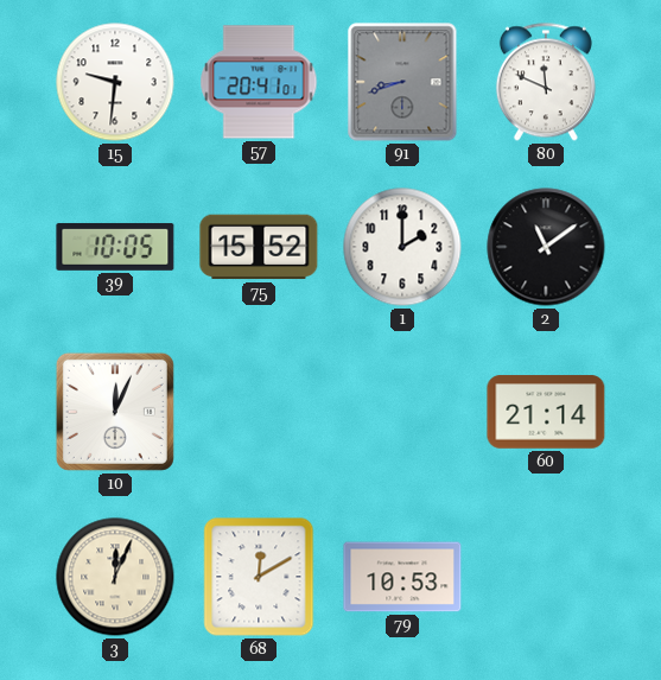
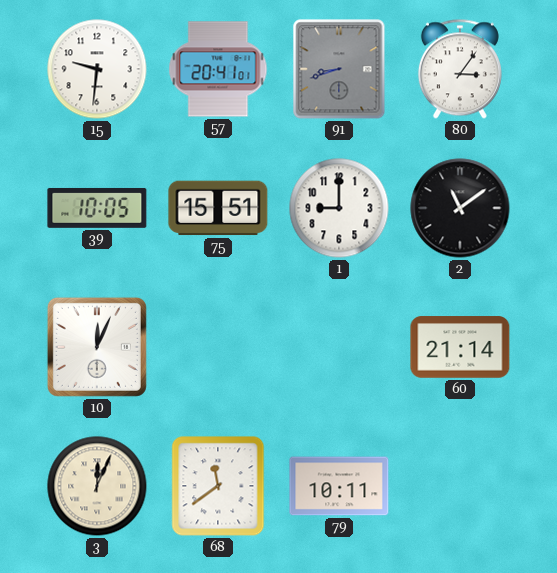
80: 11:49 -> 3:06 (460, 69)
75: 15:52 -> 15:51 (218, 208)
1: 2:00 -> 9:00 (339, 208)
68: 12:10 -> 11:39 (218, 486)
79: 10:53 -> 10:11 (339, 486)
